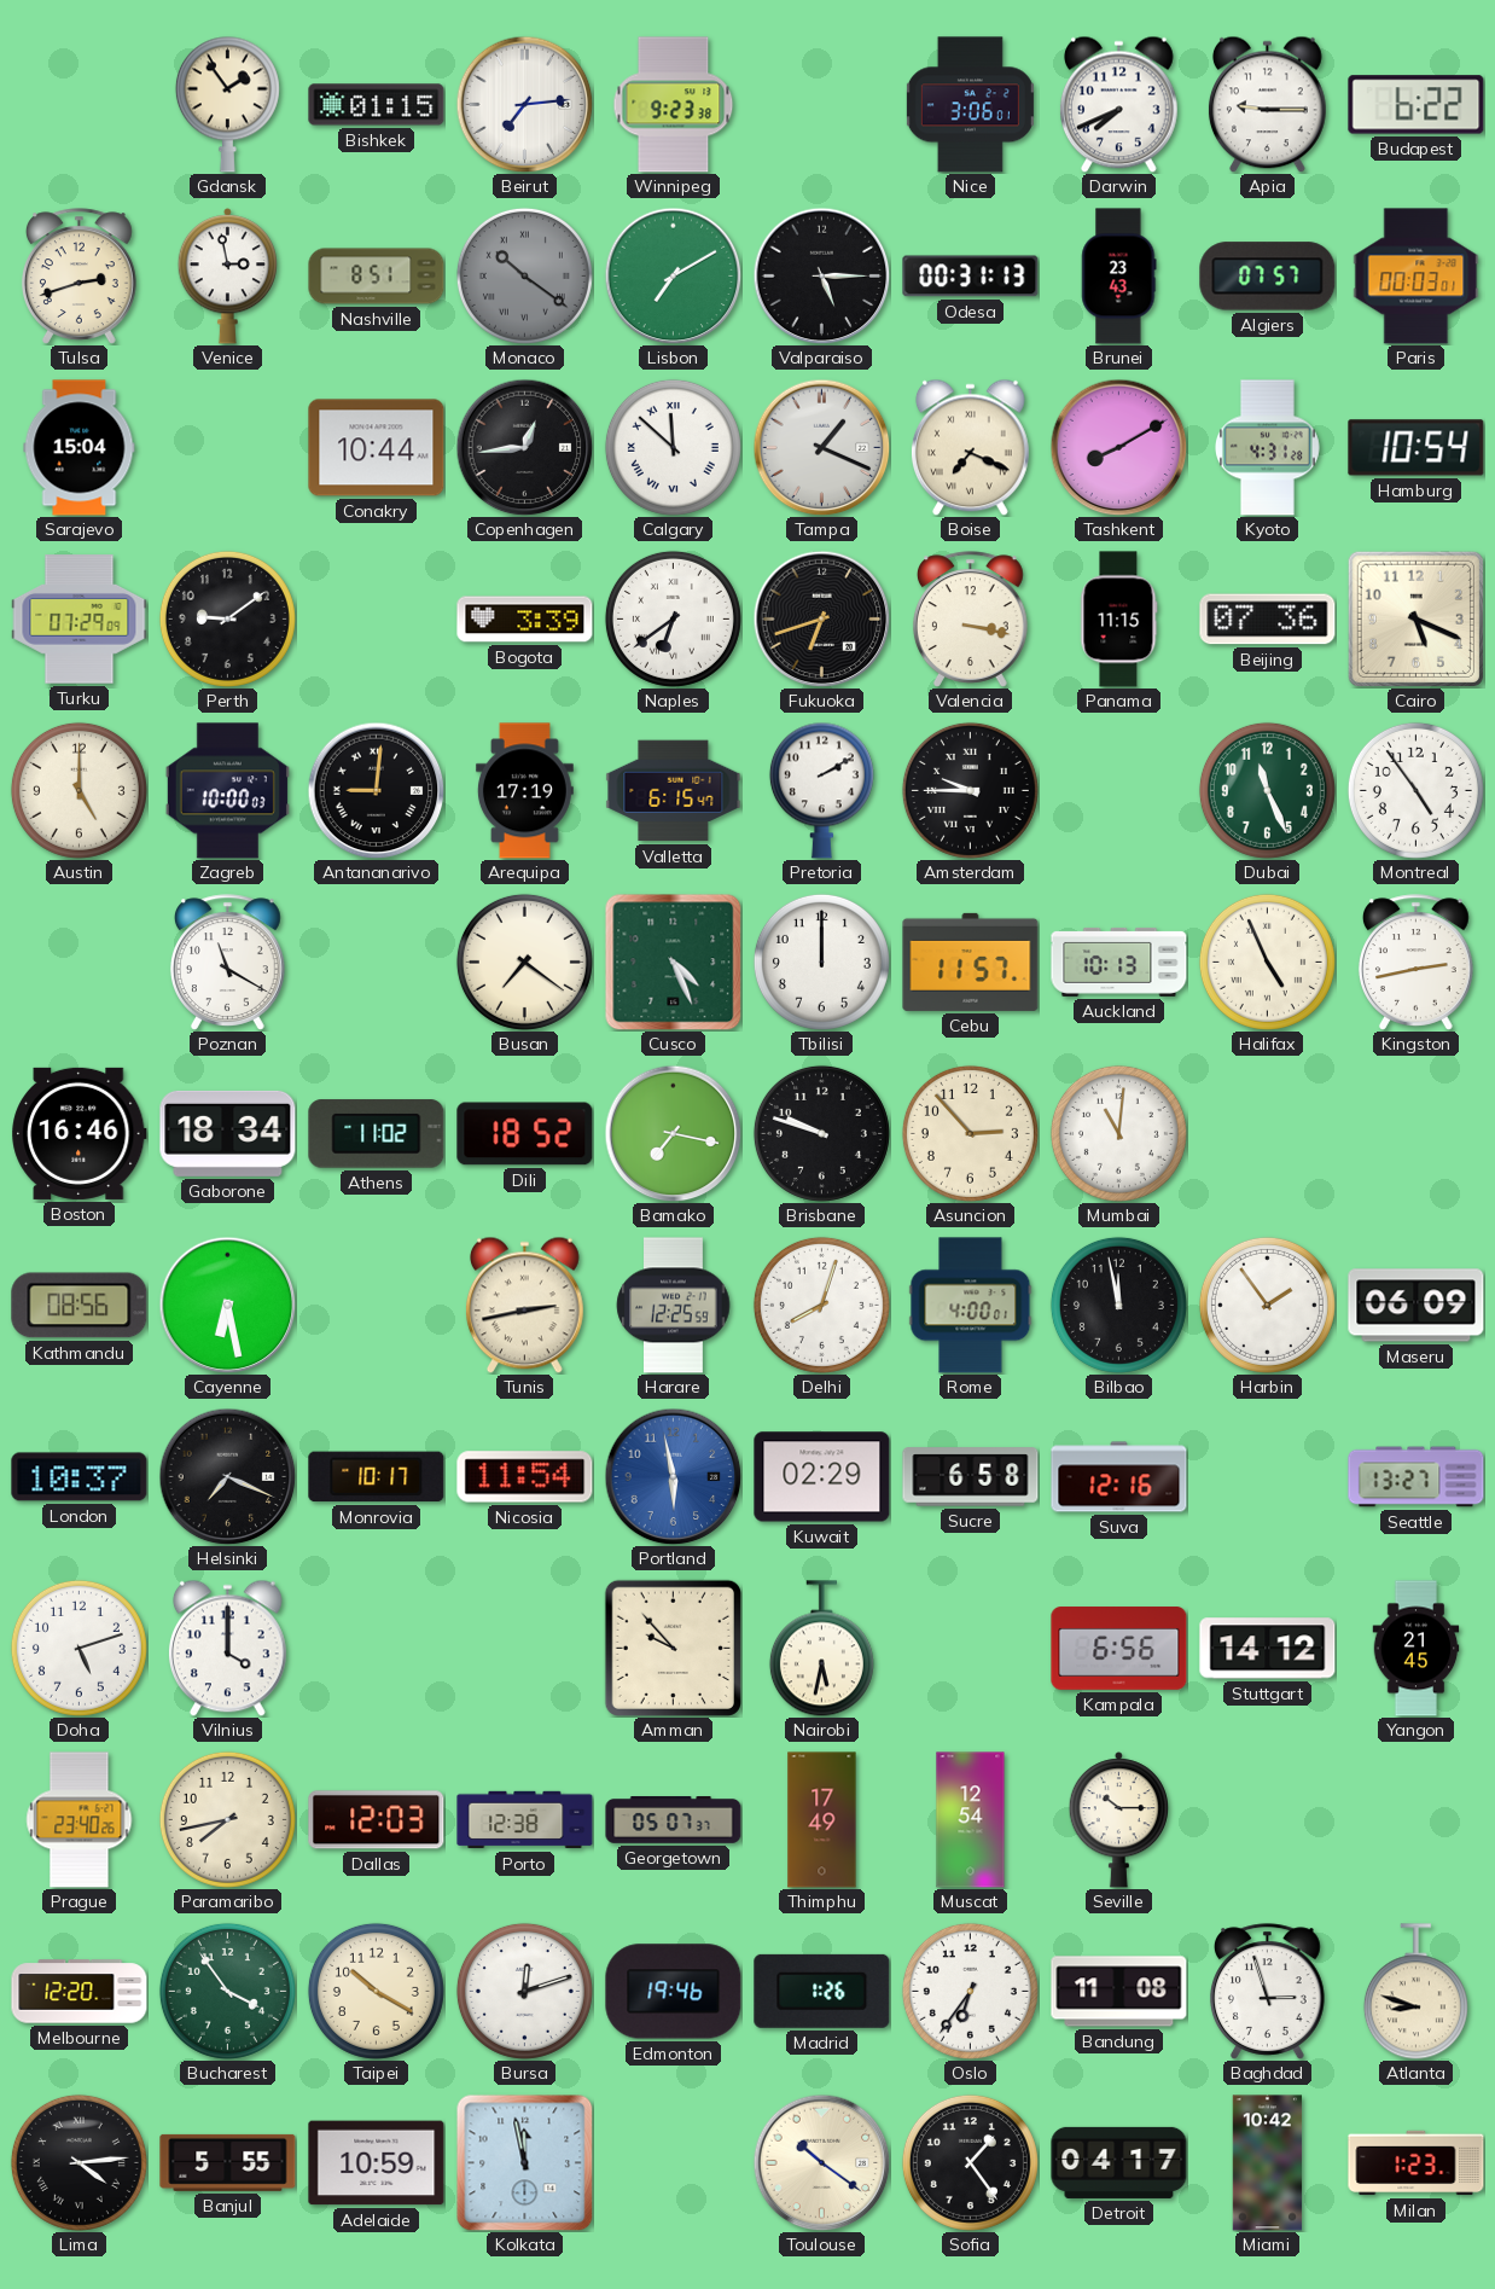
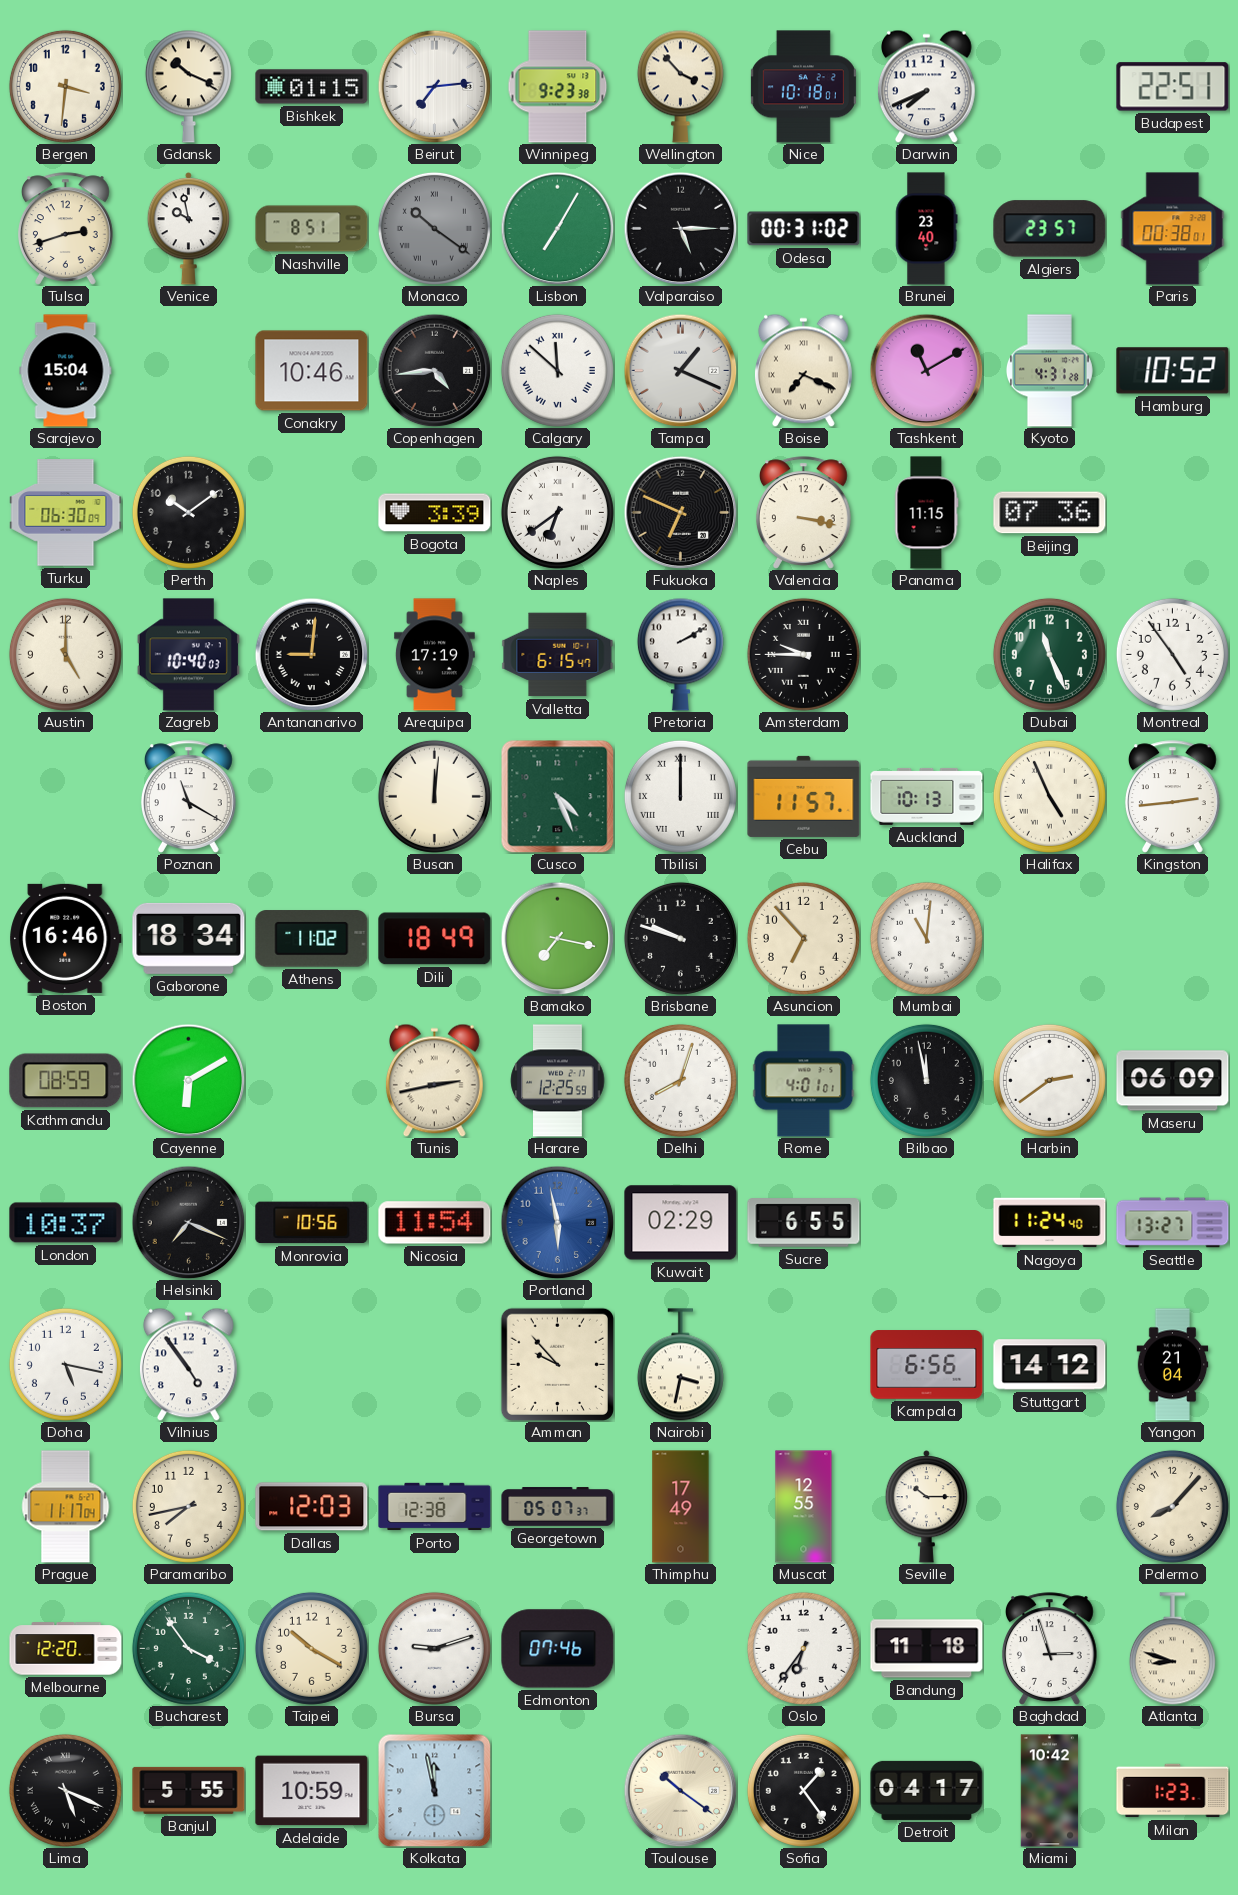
Bergen: none -> 3:31 (65, 86)
Gdansk: 1:54 -> 10:19 (188, 86)
Wellington: none -> 3:53 (680, 86)
Nice: 3:06 -> 10:18 (803, 87)
Apia: 9:15 -> none (1267, 104)
Budapest: 6:22 -> 22:51 (1173, 87)
Venice: 2:58 -> 9:58 (188, 229)
Lisbon: 7:10 -> 7:05 (557, 228)
Odesa: 00:31:13 -> 00:31:02 (804, 229)
Brunei: 23:43 -> 23:40 (927, 229)
Algiers: 07:57 -> 23:57 (1050, 229)
Paris: 00:03 -> 00:38 (1173, 229)
Conakry: 10:44 -> 10:46 (312, 371)
Copenhagen: 12:44 -> 4:44 (434, 370)
Tashkent: 8:10 -> 11:10 (926, 370)
Hamburg: 10:54 -> 10:52 (1173, 371)
Turku: 07:29 -> 06:30 (66, 513)
Perth: 9:09 -> 10:09 (188, 512)
Fukuoka: 6:42 -> 6:49 (680, 512)
Cairo: 5:19 -> none (1415, 618)
Zagreb: 10:00 -> 10:40 (188, 655)
Busan: 7:21 -> 12:01 (434, 796)
Tbilisi numerals: Arabic -> Roman (680, 796)
Kingston: 2:43 -> 2:44 (1173, 797)
Dili: 18:52 -> 18:49 (435, 939)
Asuncion: 2:53 -> 6:53 (803, 938)
Kathmandu: 08:56 -> 08:59 (66, 1081)
Cayenne: 6:28 -> 6:10 (188, 1080)
Rome: 4:00 -> 4:01 (804, 1081)
Harbin: 1:54 -> 2:39 (1049, 1080)
Monrovia: 10:17 -> 10:56 (312, 1223)
Sucre: 6:58 -> 6:55 (804, 1223)
Suva: 12:16 -> none (1119, 1477)
Nagoya: none -> 11:24 (1050, 1223)
Doha: 5:12 -> 5:17 (65, 1364)
Vilnius: 4:00 -> 4:54 (188, 1364)
Nairobi: 5:32 -> 3:32 (680, 1365)
Yangon: 21:45 -> 21:04 (1173, 1365)
Prague: 23:40 -> 11:17 (66, 1507)
Muscat: 12:54 -> 12:55 (804, 1507)
Palermo: none -> 8:07 (1172, 1506)
Bursa: 12:12 -> 9:12 (434, 1648)
Edmonton: 19:46 -> 07:46 (558, 1649)
Madrid: 1:26 -> none (822, 1991)
Bandung: 11:08 -> 11:18 (927, 1649)
Lima: 4:14 -> 5:19 (65, 1790)
